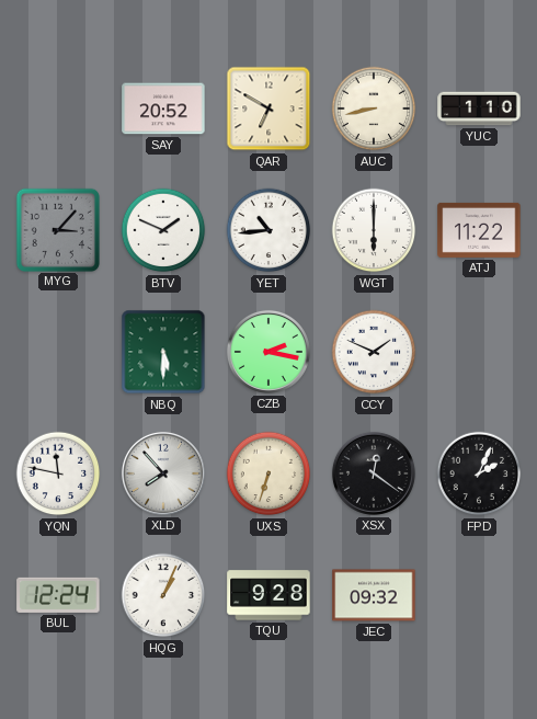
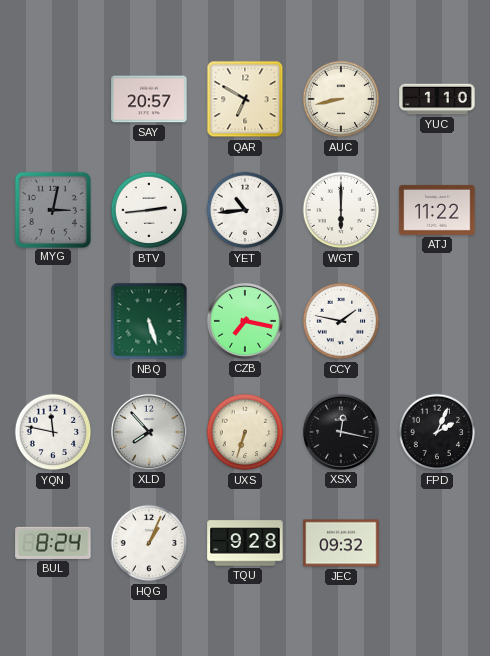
SAY: 20:52 -> 20:57 (149, 99)
MYG: 3:07 -> 3:02 (52, 209)
BTV: 1:49 -> 2:44 (149, 210)
NBQ: 5:30 -> 5:27 (149, 321)
CZB: 2:17 -> 7:17 (245, 321)
CCY: 1:49 -> 1:47 (341, 321)
XSX: 12:21 -> 12:17 (341, 432)
BUL: 12:24 -> 8:24 (53, 543)
